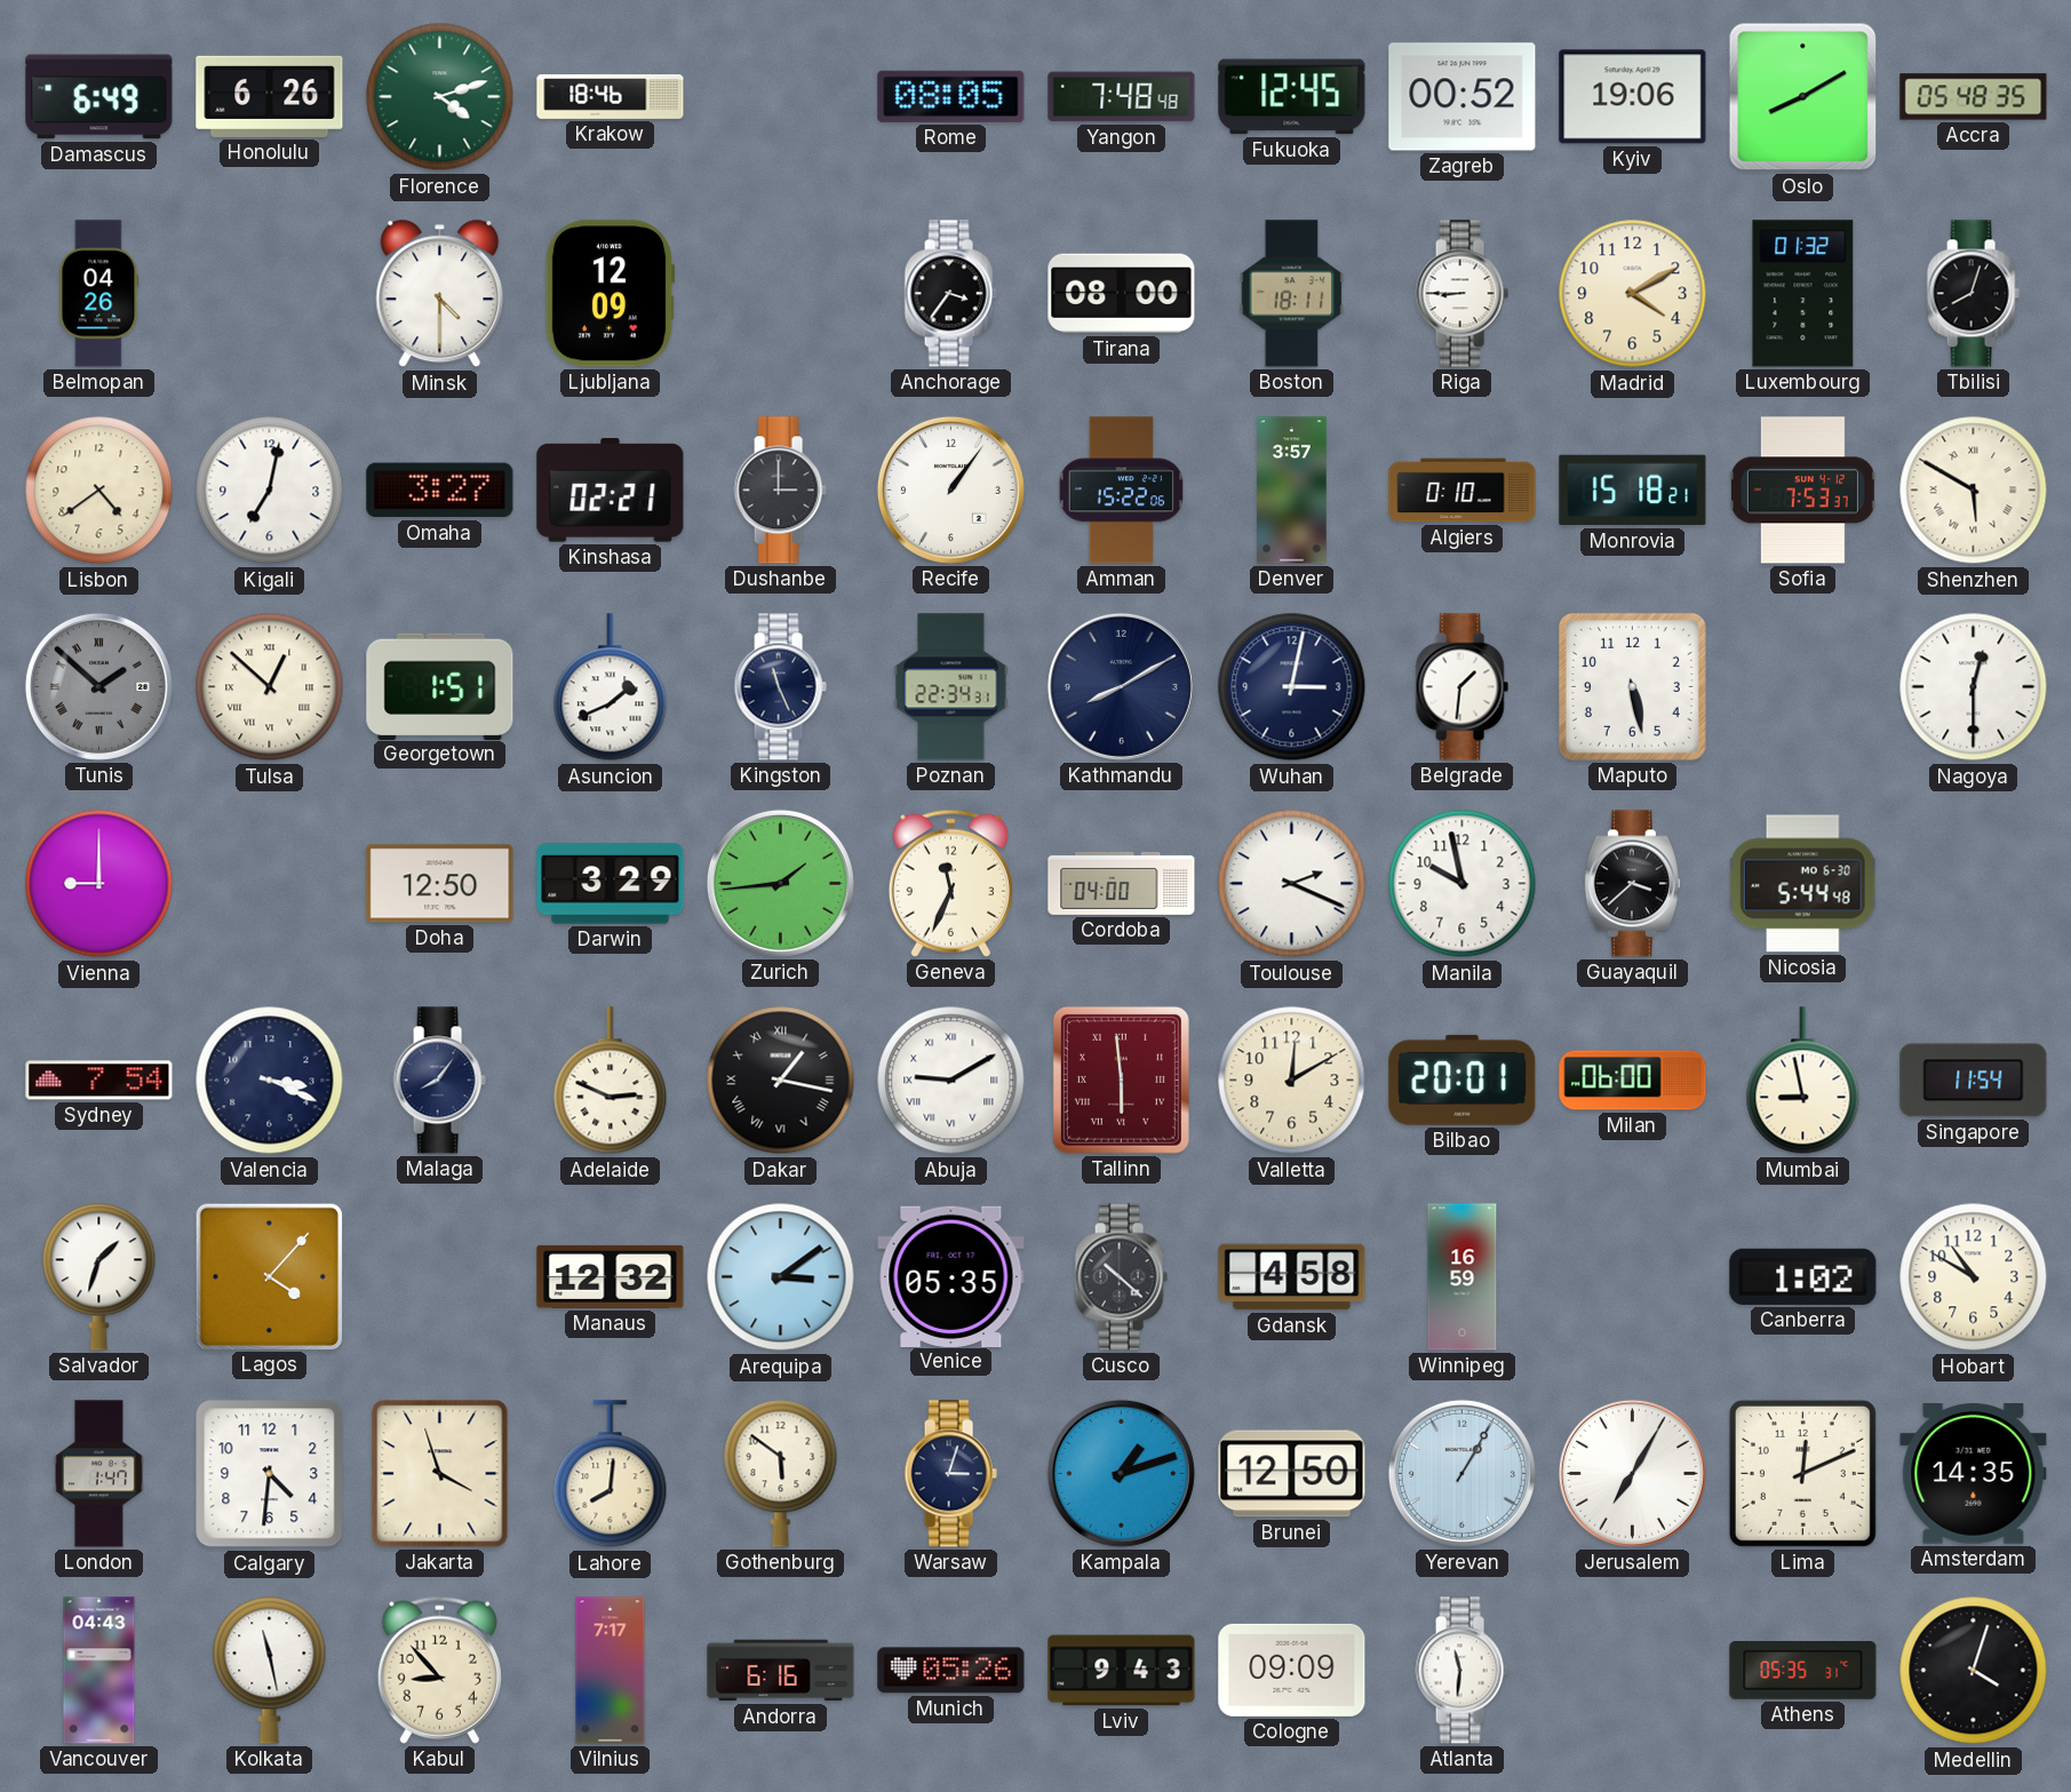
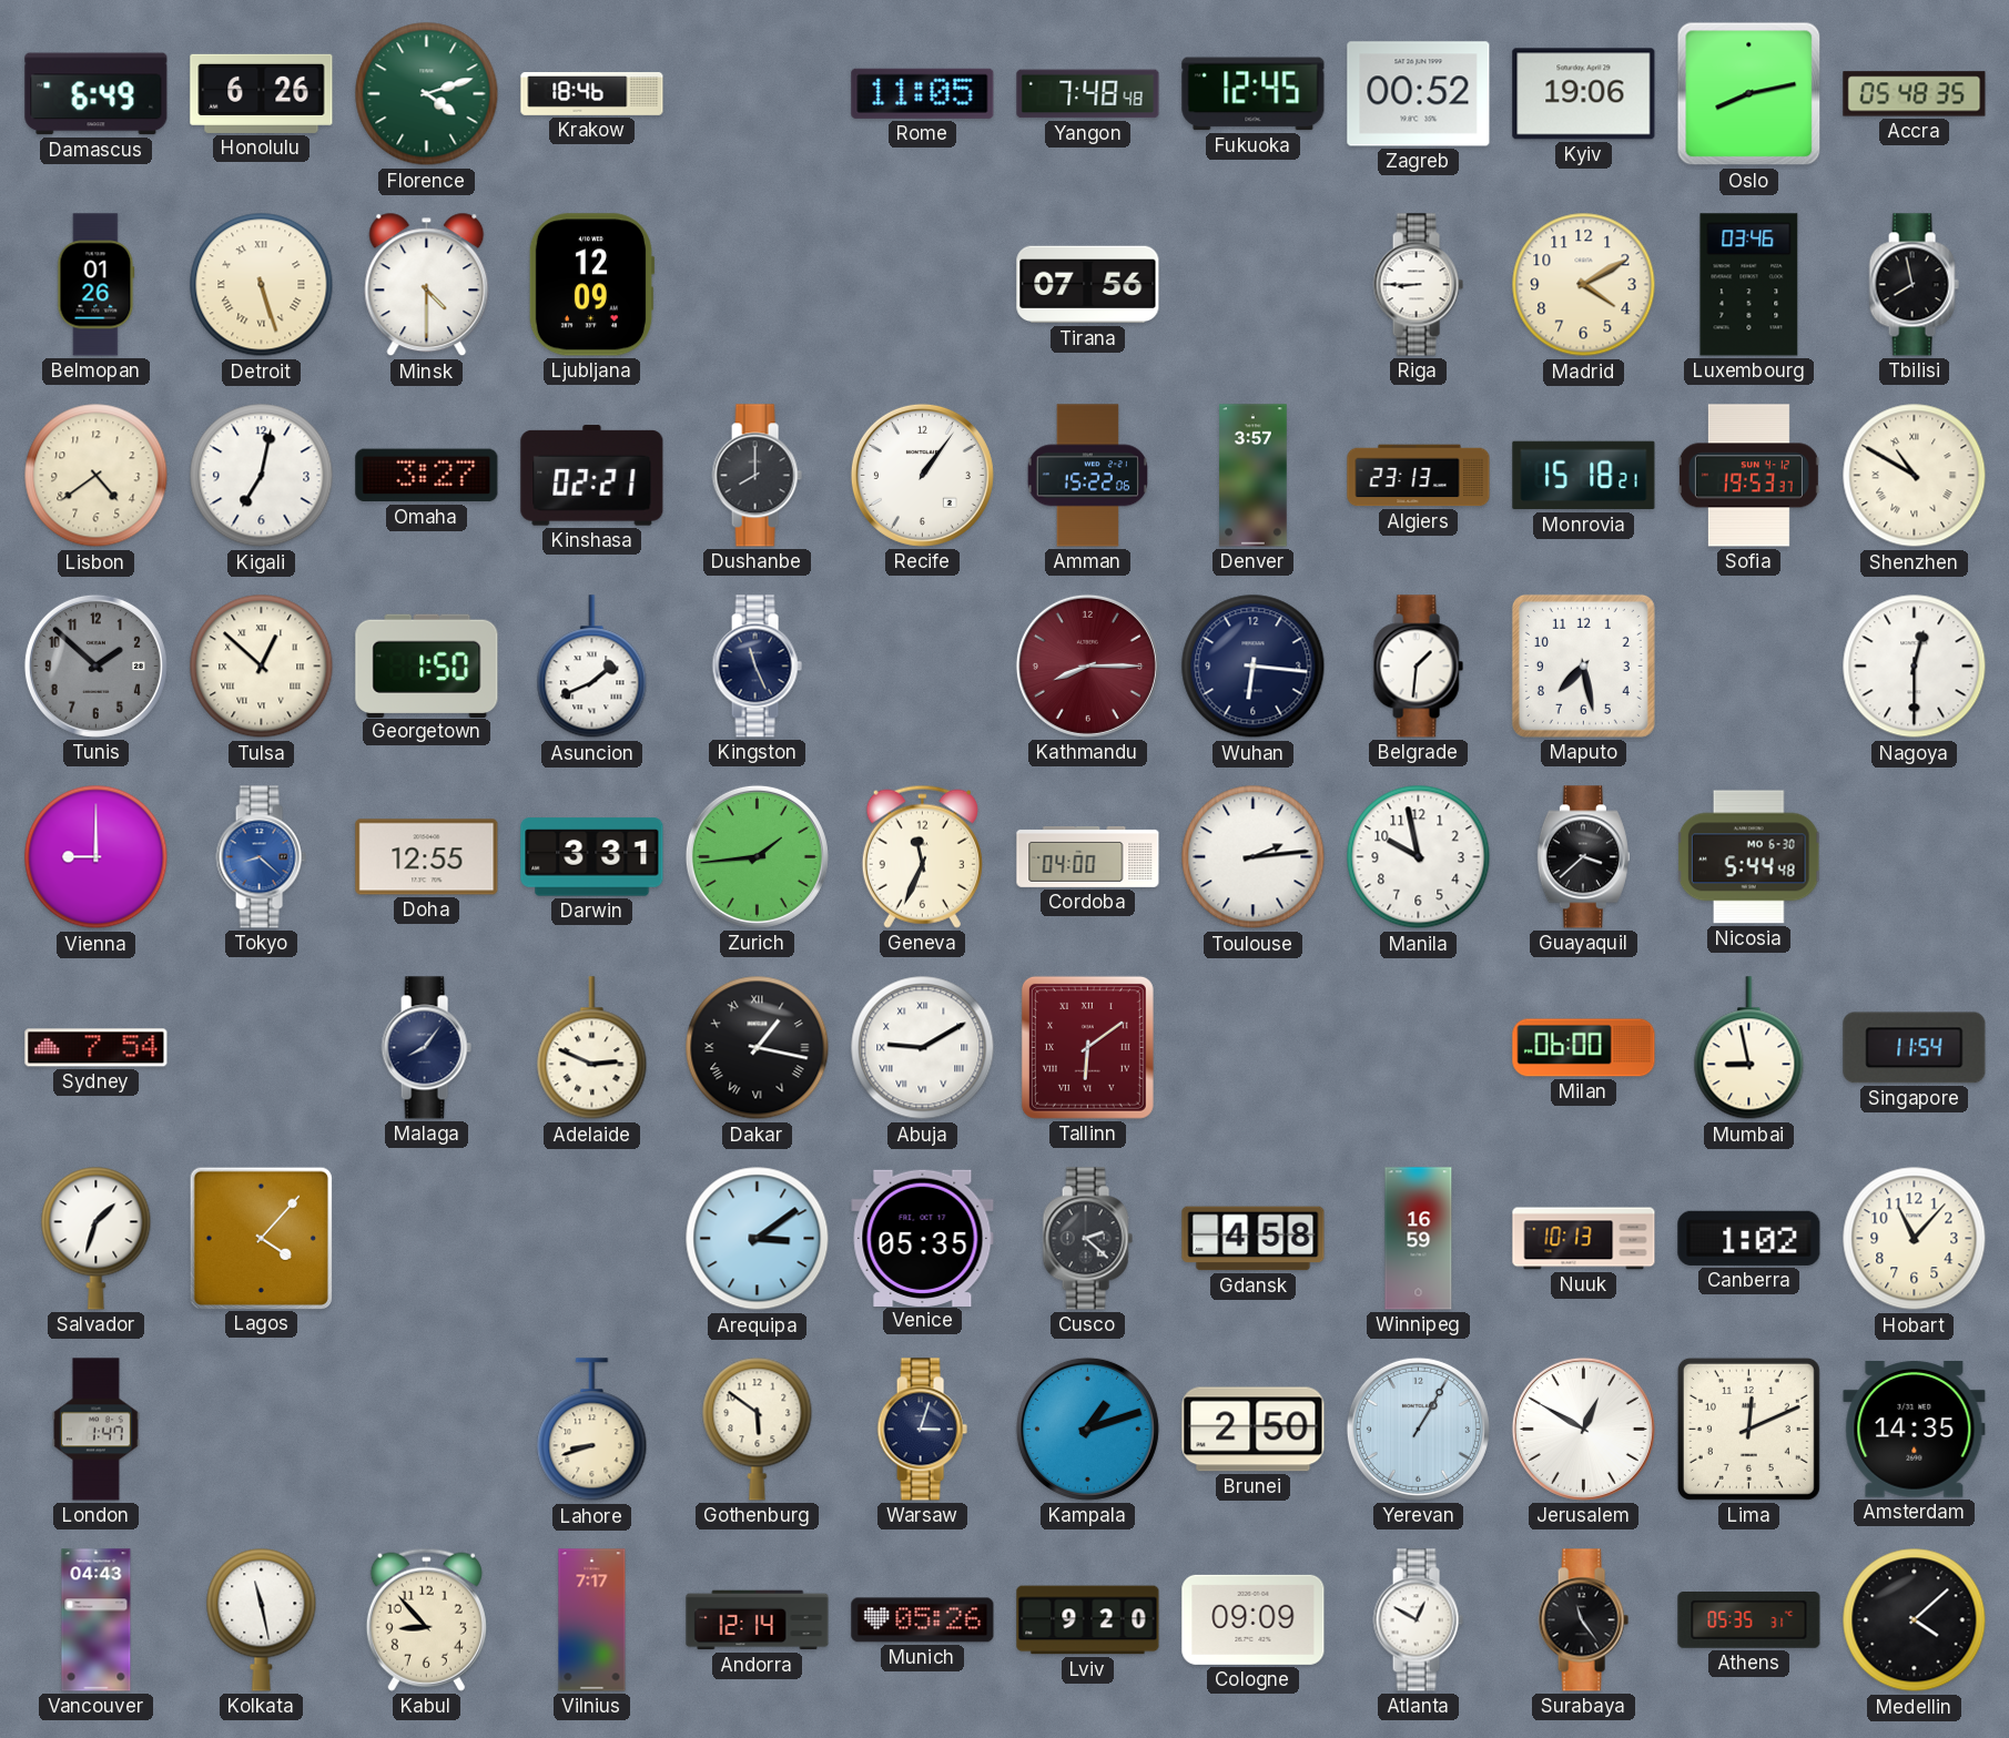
Rome: 08:05 -> 11:05 (923, 93)
Oslo: 8:10 -> 8:13 (1749, 94)
Belmopan: 04:26 -> 01:26 (97, 285)
Detroit: none -> 5:27 (262, 285)
Anchorage: 3:36 -> none (950, 294)
Tirana: 08:00 -> 07:56 (1088, 285)
Boston: 18:11 -> none (1292, 294)
Luxembourg: 01:32 -> 03:46 (1749, 285)
Tbilisi: 8:03 -> 7:58 (1914, 285)
Dushanbe: 3:00 -> 8:00 (757, 476)
Algiers: 0:10 -> 23:13 (1419, 476)
Sofia: 7:53 -> 19:53 (1748, 476)
Shenzhen: 5:50 -> 10:50 (1915, 476)
Tunis numerals: Roman -> Arabic (95, 665)
Georgetown: 1:51 -> 1:50 (427, 665)
Poznan: 22:34 -> none (951, 687)
Kathmandu: 8:10 -> 8:15 (1087, 665)
Kathmandu dial: navy -> burgundy (1087, 665)
Wuhan: 3:02 -> 6:16 (1254, 667)
Maputo: 5:28 -> 7:28 (1583, 665)
Tokyo: none -> 8:22 (261, 857)
Doha: 12:50 -> 12:55 (427, 857)
Darwin: 3:29 -> 3:31 (592, 857)
Toulouse: 2:19 -> 2:14 (1254, 857)
Valencia: 3:19 -> none (270, 1081)
Tallinn: 5:59 -> 6:09 (1087, 1047)
Valletta: 12:10 -> none (1292, 1081)
Bilbao: 20:01 -> none (1463, 1080)
Manaus: 12:32 -> none (611, 1276)
Cusco: 10:22 -> 2:22 (1087, 1239)
Nuuk: none -> 10:13 (1584, 1239)
Hobart: 10:50 -> 11:07 (1915, 1239)
Calgary: 4:31 -> none (270, 1474)
Jakarta: 3:57 -> none (440, 1474)
Lahore: 8:01 -> 8:42 (592, 1430)
Brunei: 12:50 -> 2:50 (1254, 1430)
Jerusalem: 7:05 -> 12:50 (1583, 1429)
Andorra: 6:16 -> 12:14 (758, 1620)
Lviv: 9:43 -> 9:20 (1088, 1620)
Atlanta: 11:31 -> 12:50 (1418, 1620)
Surabaya: none -> 11:24 (1583, 1620)
Medellin: 4:03 -> 4:08 (1915, 1620)
